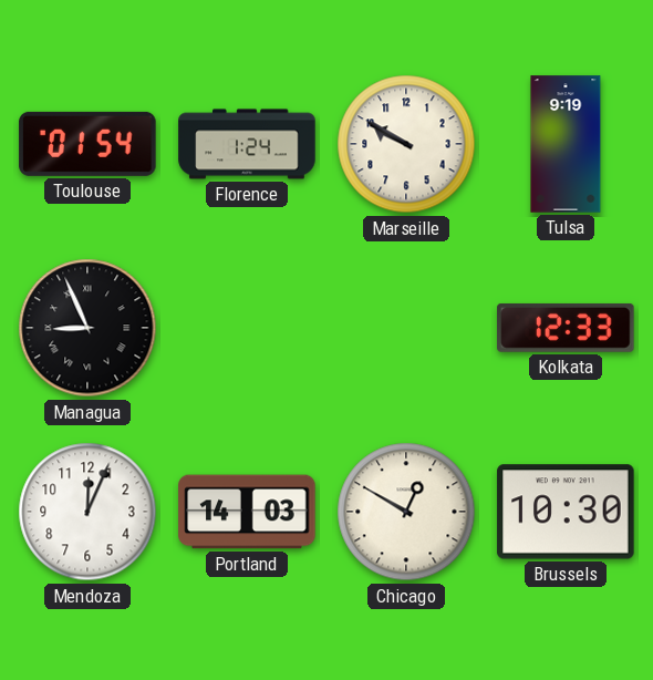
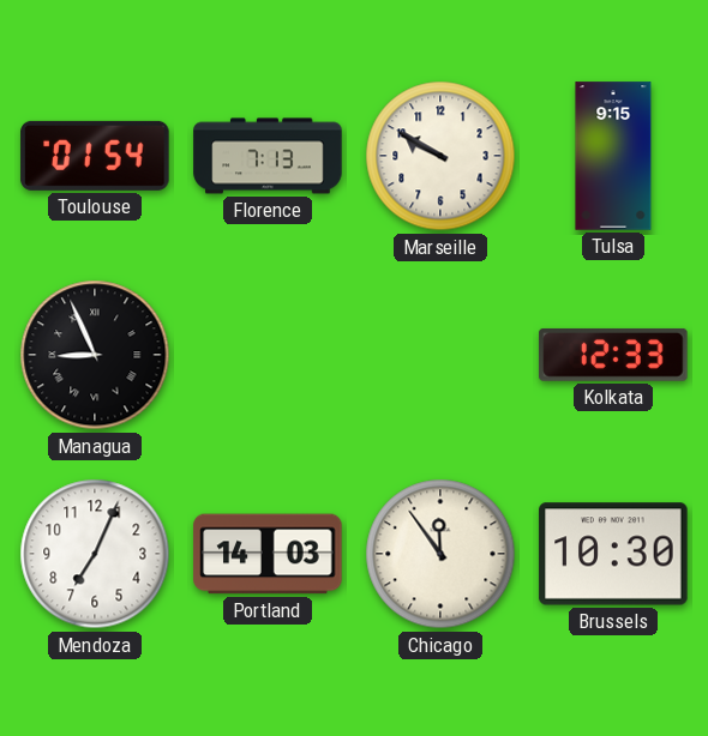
Florence: 1:24 -> 7:13 (268, 156)
Tulsa: 9:19 -> 9:15 (613, 156)
Mendoza: 12:04 -> 7:04 (95, 554)
Chicago: 12:50 -> 11:54 (440, 554)
